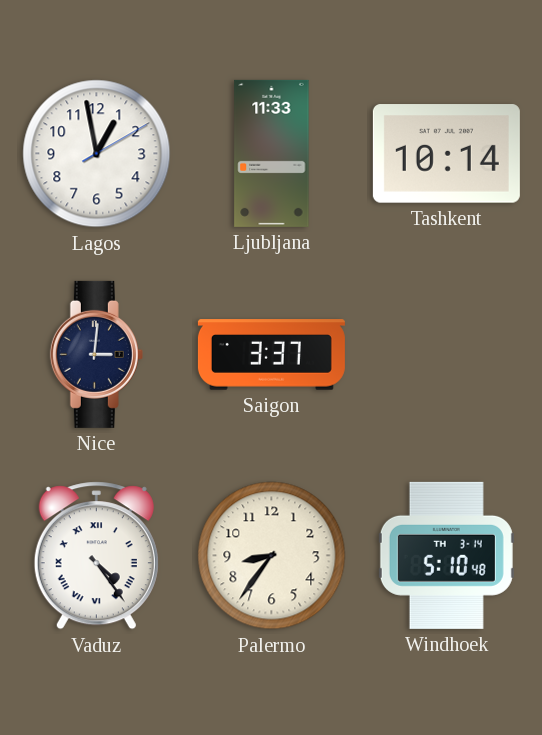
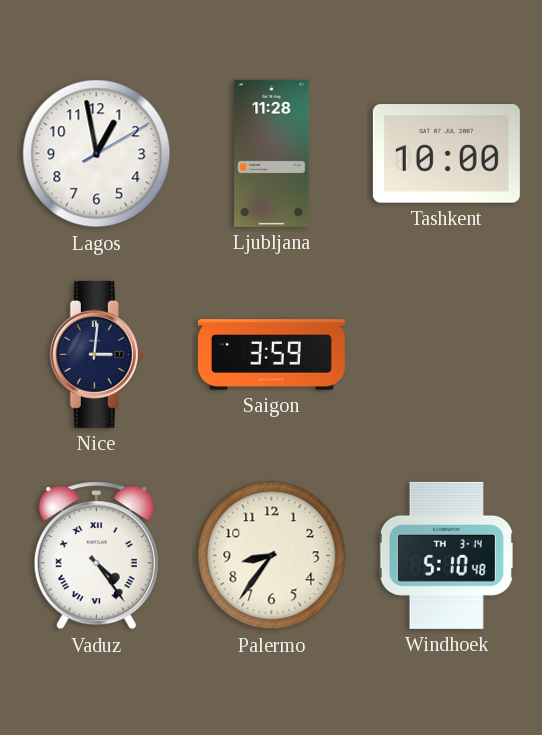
Ljubljana: 11:33 -> 11:28 (272, 153)
Tashkent: 10:14 -> 10:00 (446, 154)
Saigon: 3:37 -> 3:59 (271, 355)
